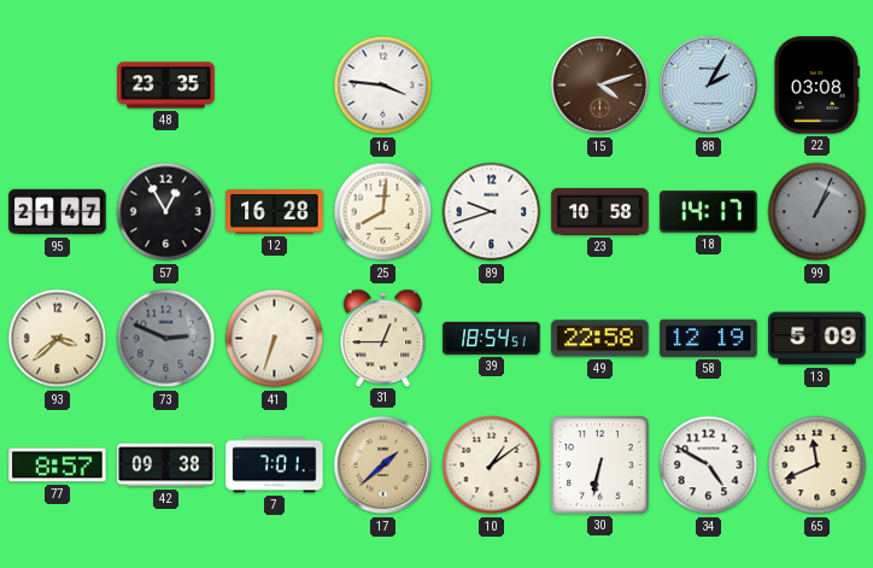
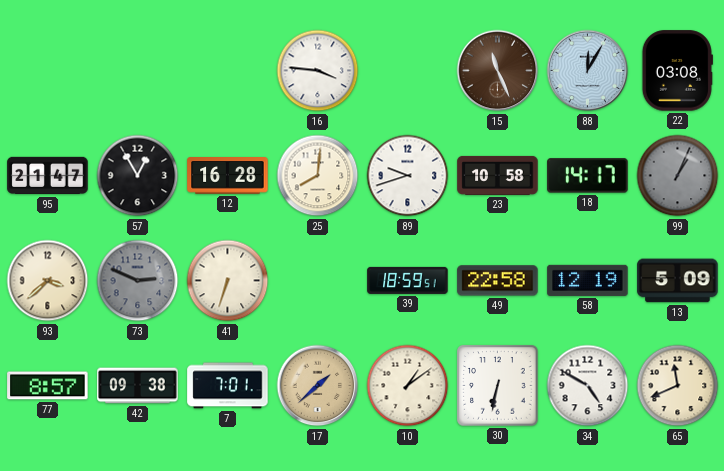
48: 23:35 -> none (166, 86)
15: 4:12 -> 11:26 (498, 71)
88: 2:05 -> 12:05 (588, 71)
31: 12:45 -> none (383, 338)
39: 18:54 -> 18:59 (408, 280)
